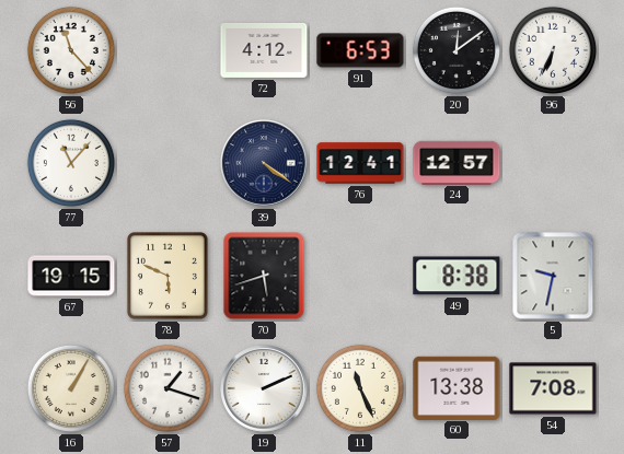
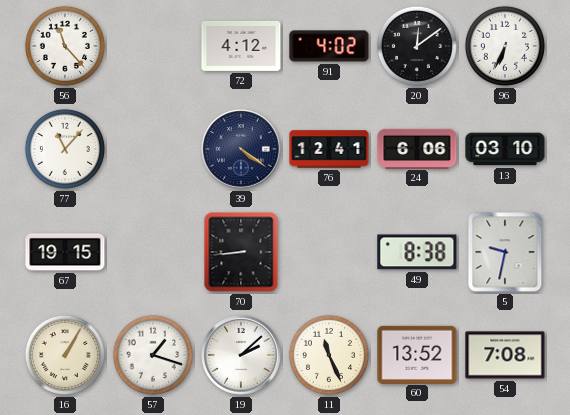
91: 6:53 -> 4:02 (329, 46)
24: 12:57 -> 6:06 (417, 148)
13: none -> 03:10 (505, 149)
78: 5:49 -> none (167, 276)
70: 5:42 -> 8:44 (241, 252)
19: 2:11 -> 2:08 (242, 356)
60: 13:38 -> 13:52 (417, 354)
